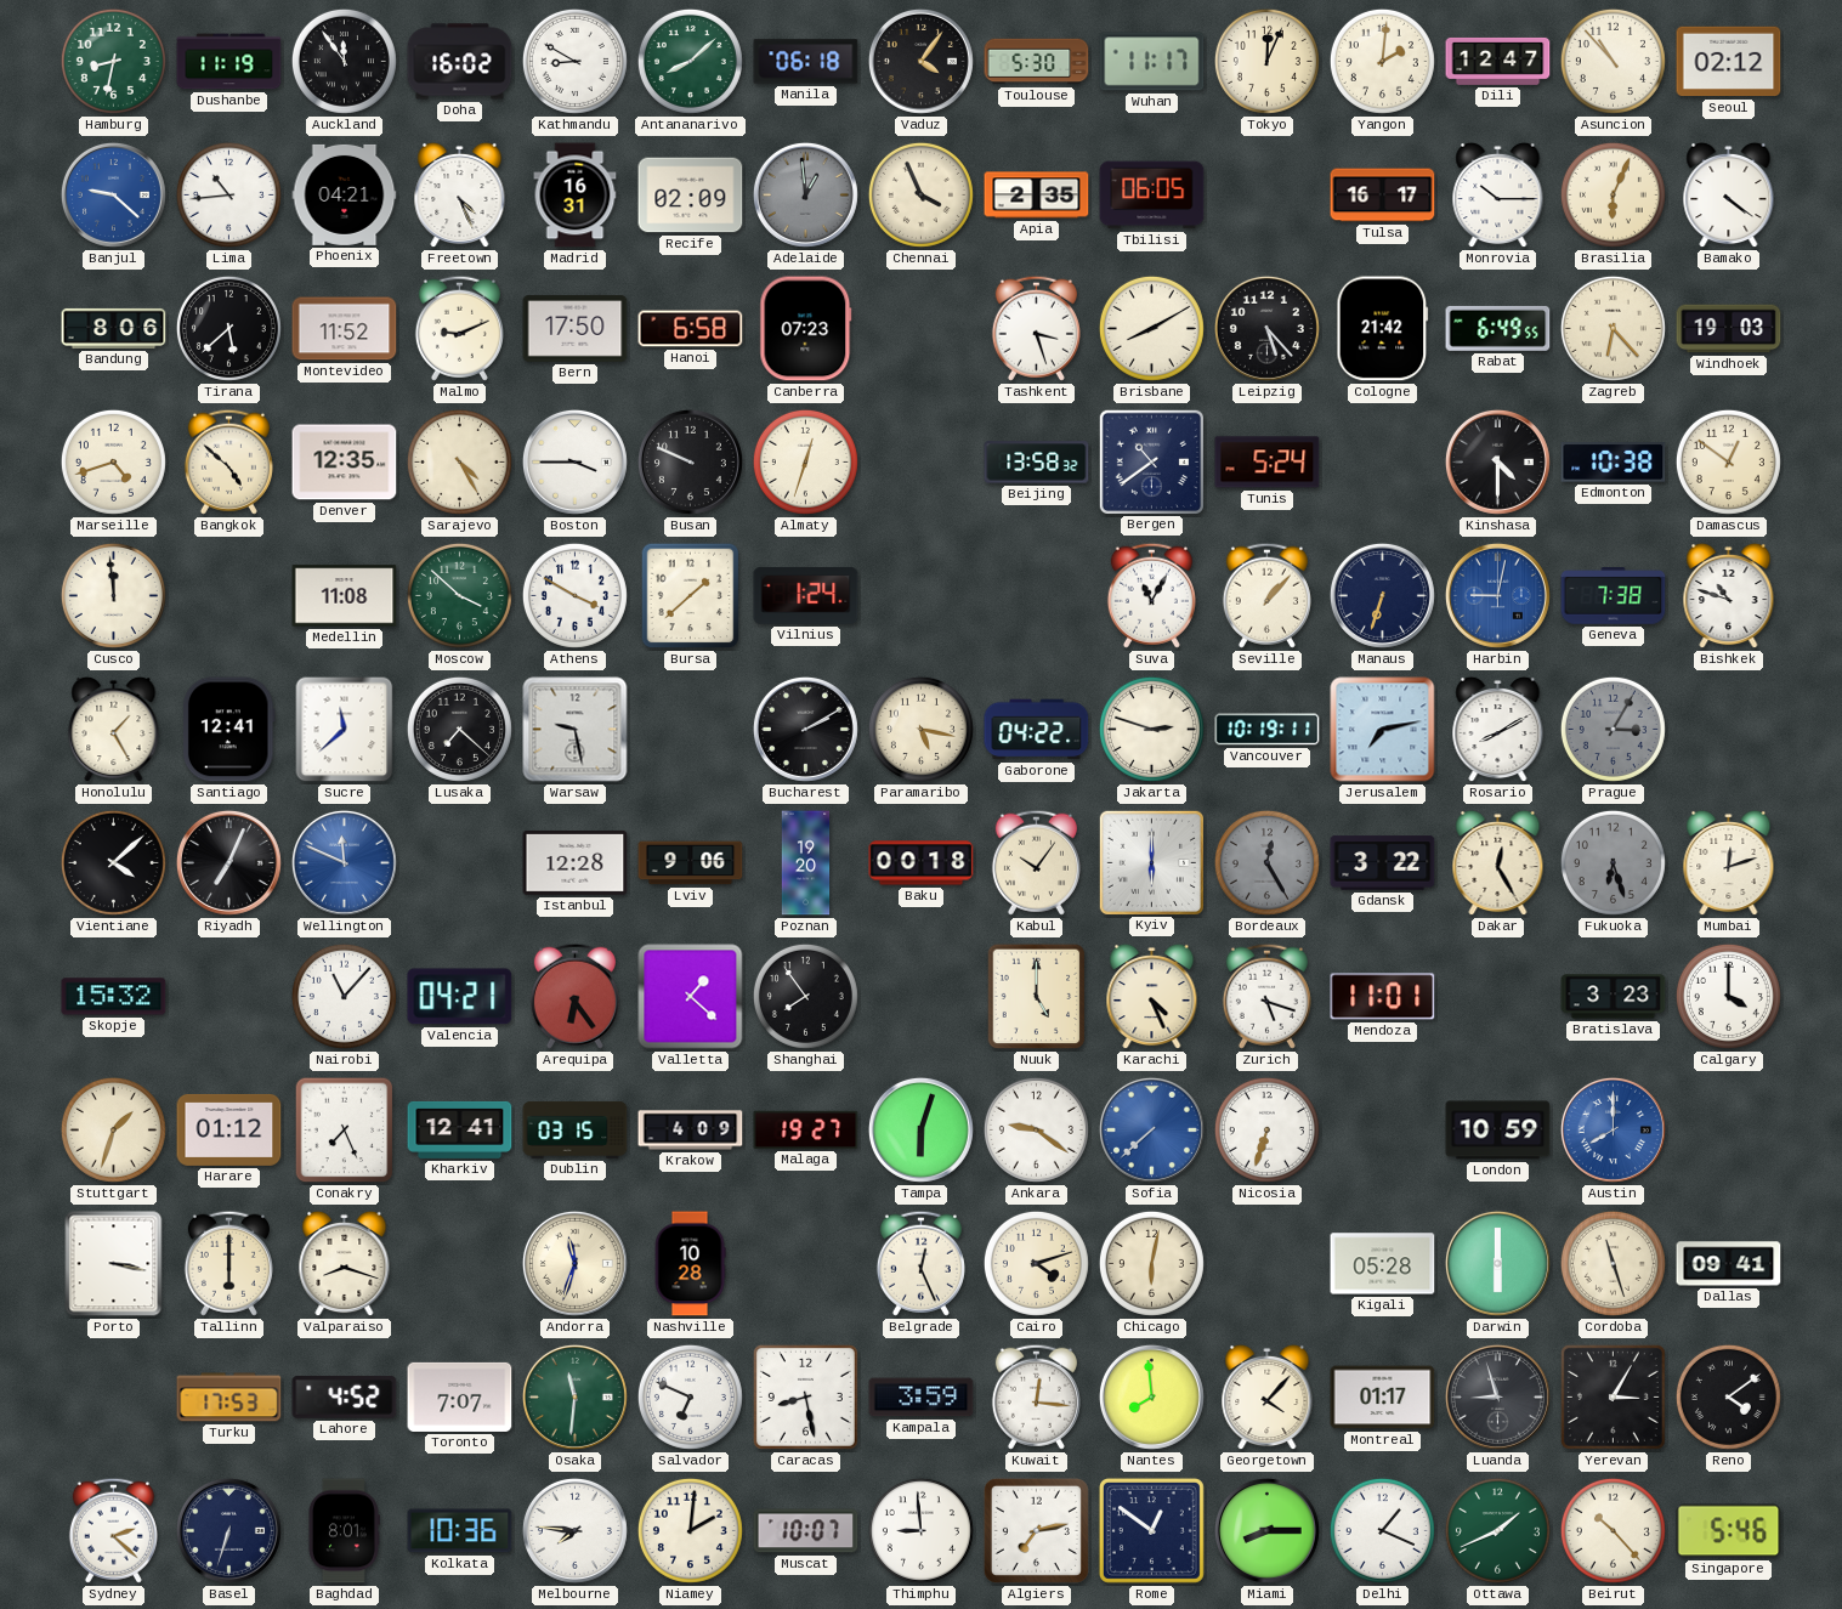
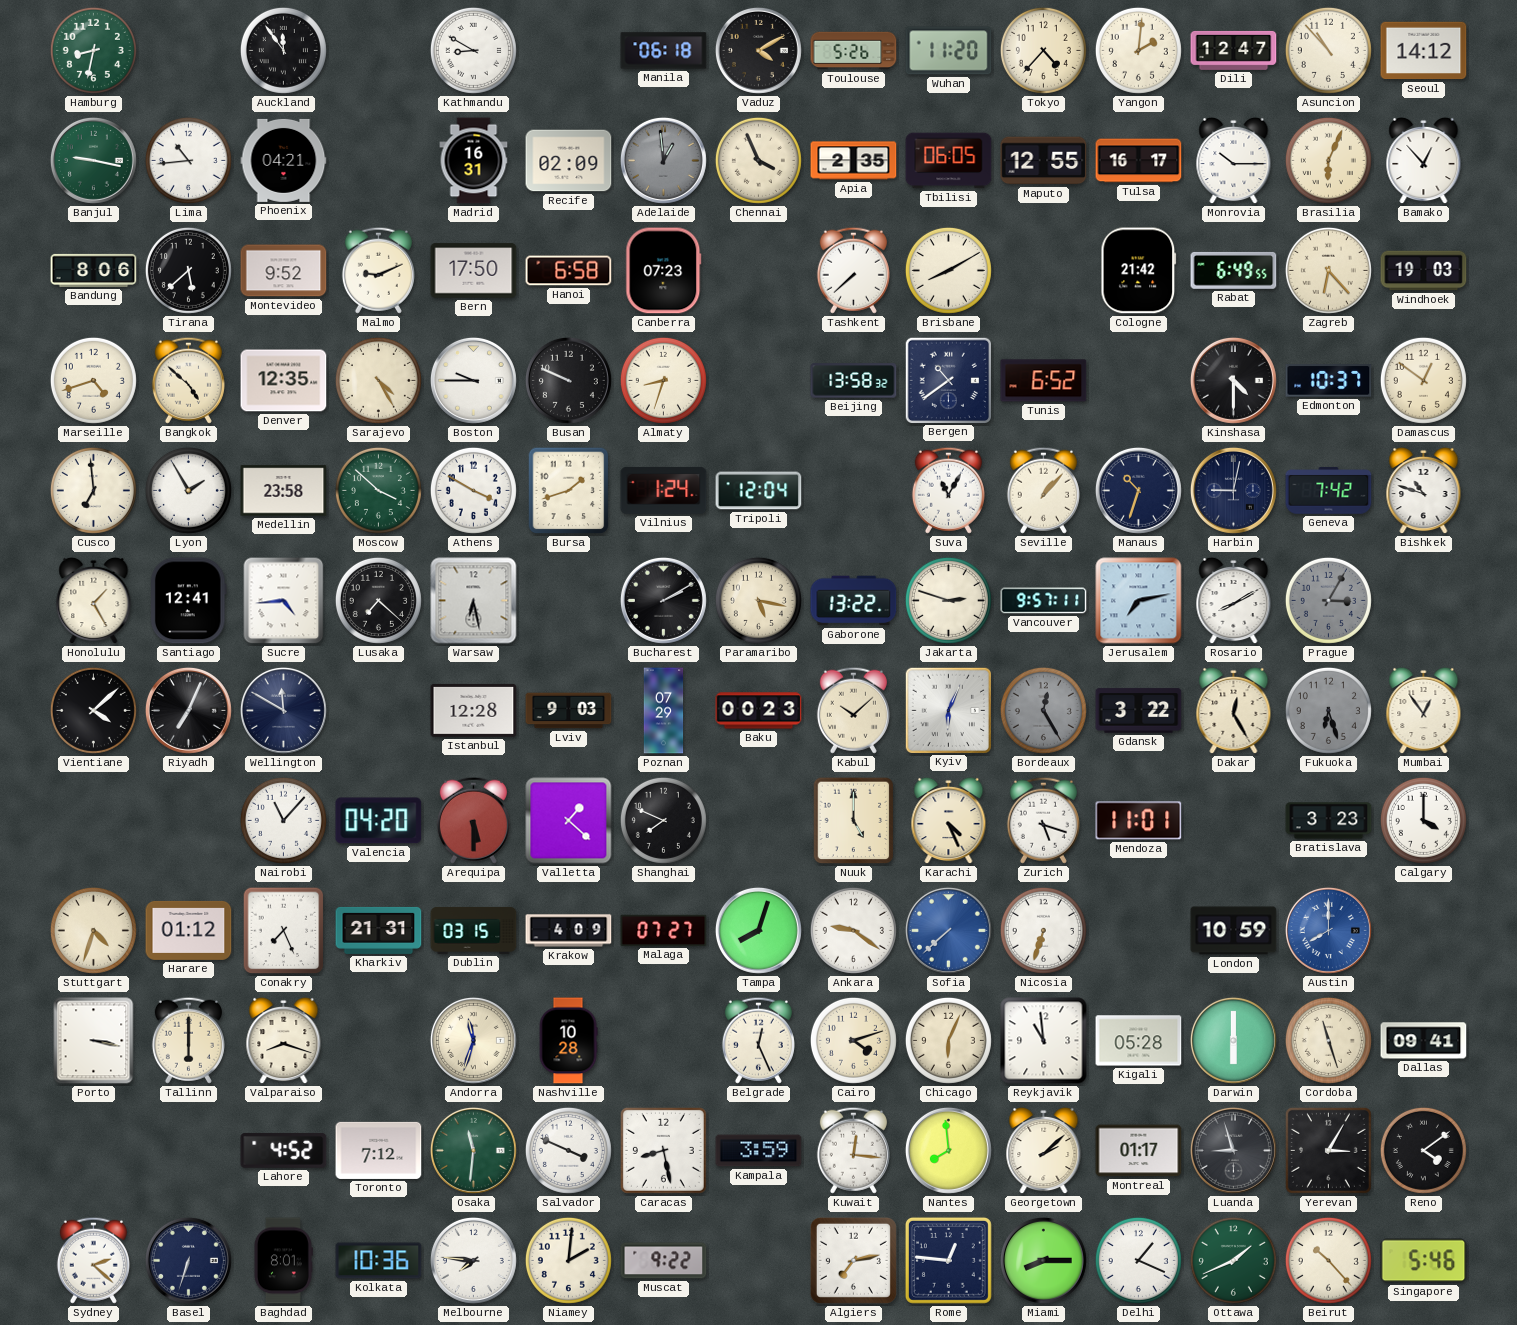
Dushanbe: 11:19 -> none (229, 62)
Doha: 16:02 -> none (460, 62)
Antananarivo: 8:08 -> none (690, 61)
Vaduz: 4:06 -> 4:10 (758, 50)
Toulouse: 5:30 -> 5:26 (854, 51)
Wuhan: 11:17 -> 11:20 (949, 51)
Tokyo: 12:04 -> 4:37 (1043, 50)
Seoul: 02:12 -> 14:12 (1424, 51)
Banjul: 9:22 -> 9:17 (93, 160)
Banjul dial: blue -> green (93, 160)
Freetown: 4:26 -> none (460, 196)
Maputo: none -> 12:55 (1044, 161)
Bamako: 4:21 -> 12:53 (1424, 161)
Montevideo: 11:52 -> 9:52 (284, 271)
Tashkent: 3:27 -> 7:38 (853, 270)
Leipzig: 5:23 -> none (1266, 328)
Boston: 3:45 -> 9:45 (473, 380)
Almaty: 12:33 -> 8:33 (663, 380)
Tunis: 5:24 -> 6:52 (1044, 381)
Edmonton: 10:38 -> 10:37 (1329, 381)
Cusco: 11:59 -> 6:59 (93, 490)
Lyon: none -> 1:55 (188, 490)
Medellin: 11:08 -> 23:58 (284, 491)
Bursa: 1:38 -> 1:42 (569, 491)
Tripoli: none -> 12:04 (759, 491)
Manaus: 6:33 -> 10:33 (1138, 490)
Harbin dial: blue -> navy (1233, 490)
Geneva: 7:38 -> 7:42 (1329, 491)
Sucre: 11:38 -> 4:44 (284, 601)
Warsaw: 9:28 -> 6:28 (474, 601)
Gaborone: 04:22 -> 13:22 (854, 601)
Vancouver: 10:19 -> 9:57 (1044, 601)
Wellington: 11:49 -> 11:50 (283, 710)
Wellington dial: blue -> navy (283, 710)
Lviv: 9:06 -> 9:03 (569, 711)
Poznan: 19:20 -> 07:29 (664, 711)
Baku: 00:18 -> 00:23 (759, 711)
Kabul: 10:06 -> 10:08 (853, 710)
Kyiv: 6:00 -> 6:04 (948, 710)
Mumbai: 12:12 -> 12:54 (1424, 711)
Skopje: 15:32 -> none (114, 997)
Valencia: 04:21 -> 04:20 (379, 821)
Arequipa: 6:24 -> 5:30 (473, 820)
Shanghai: 7:54 -> 7:49 (663, 820)
Stuttgart: 1:33 -> 4:33 (93, 930)
Kharkiv: 12:41 -> 21:31 (379, 930)
Malaga: 19:27 -> 07:27 (664, 930)
Tampa: 6:03 -> 8:03 (758, 930)
Chicago: 6:02 -> 6:04 (948, 1040)
Reykjavik: none -> 10:59 (1044, 1041)
Turku: 17:53 -> none (229, 1398)
Toronto: 7:07 -> 7:12 (379, 1150)
Salvador: 6:49 -> 3:49 (568, 1150)
Georgetown: 4:07 -> 2:08 (1044, 1151)
Muscat: 10:07 -> 9:22 (664, 1261)
Thimphu: 8:59 -> none (920, 1530)
Rome: 12:51 -> 12:46 (948, 1260)
